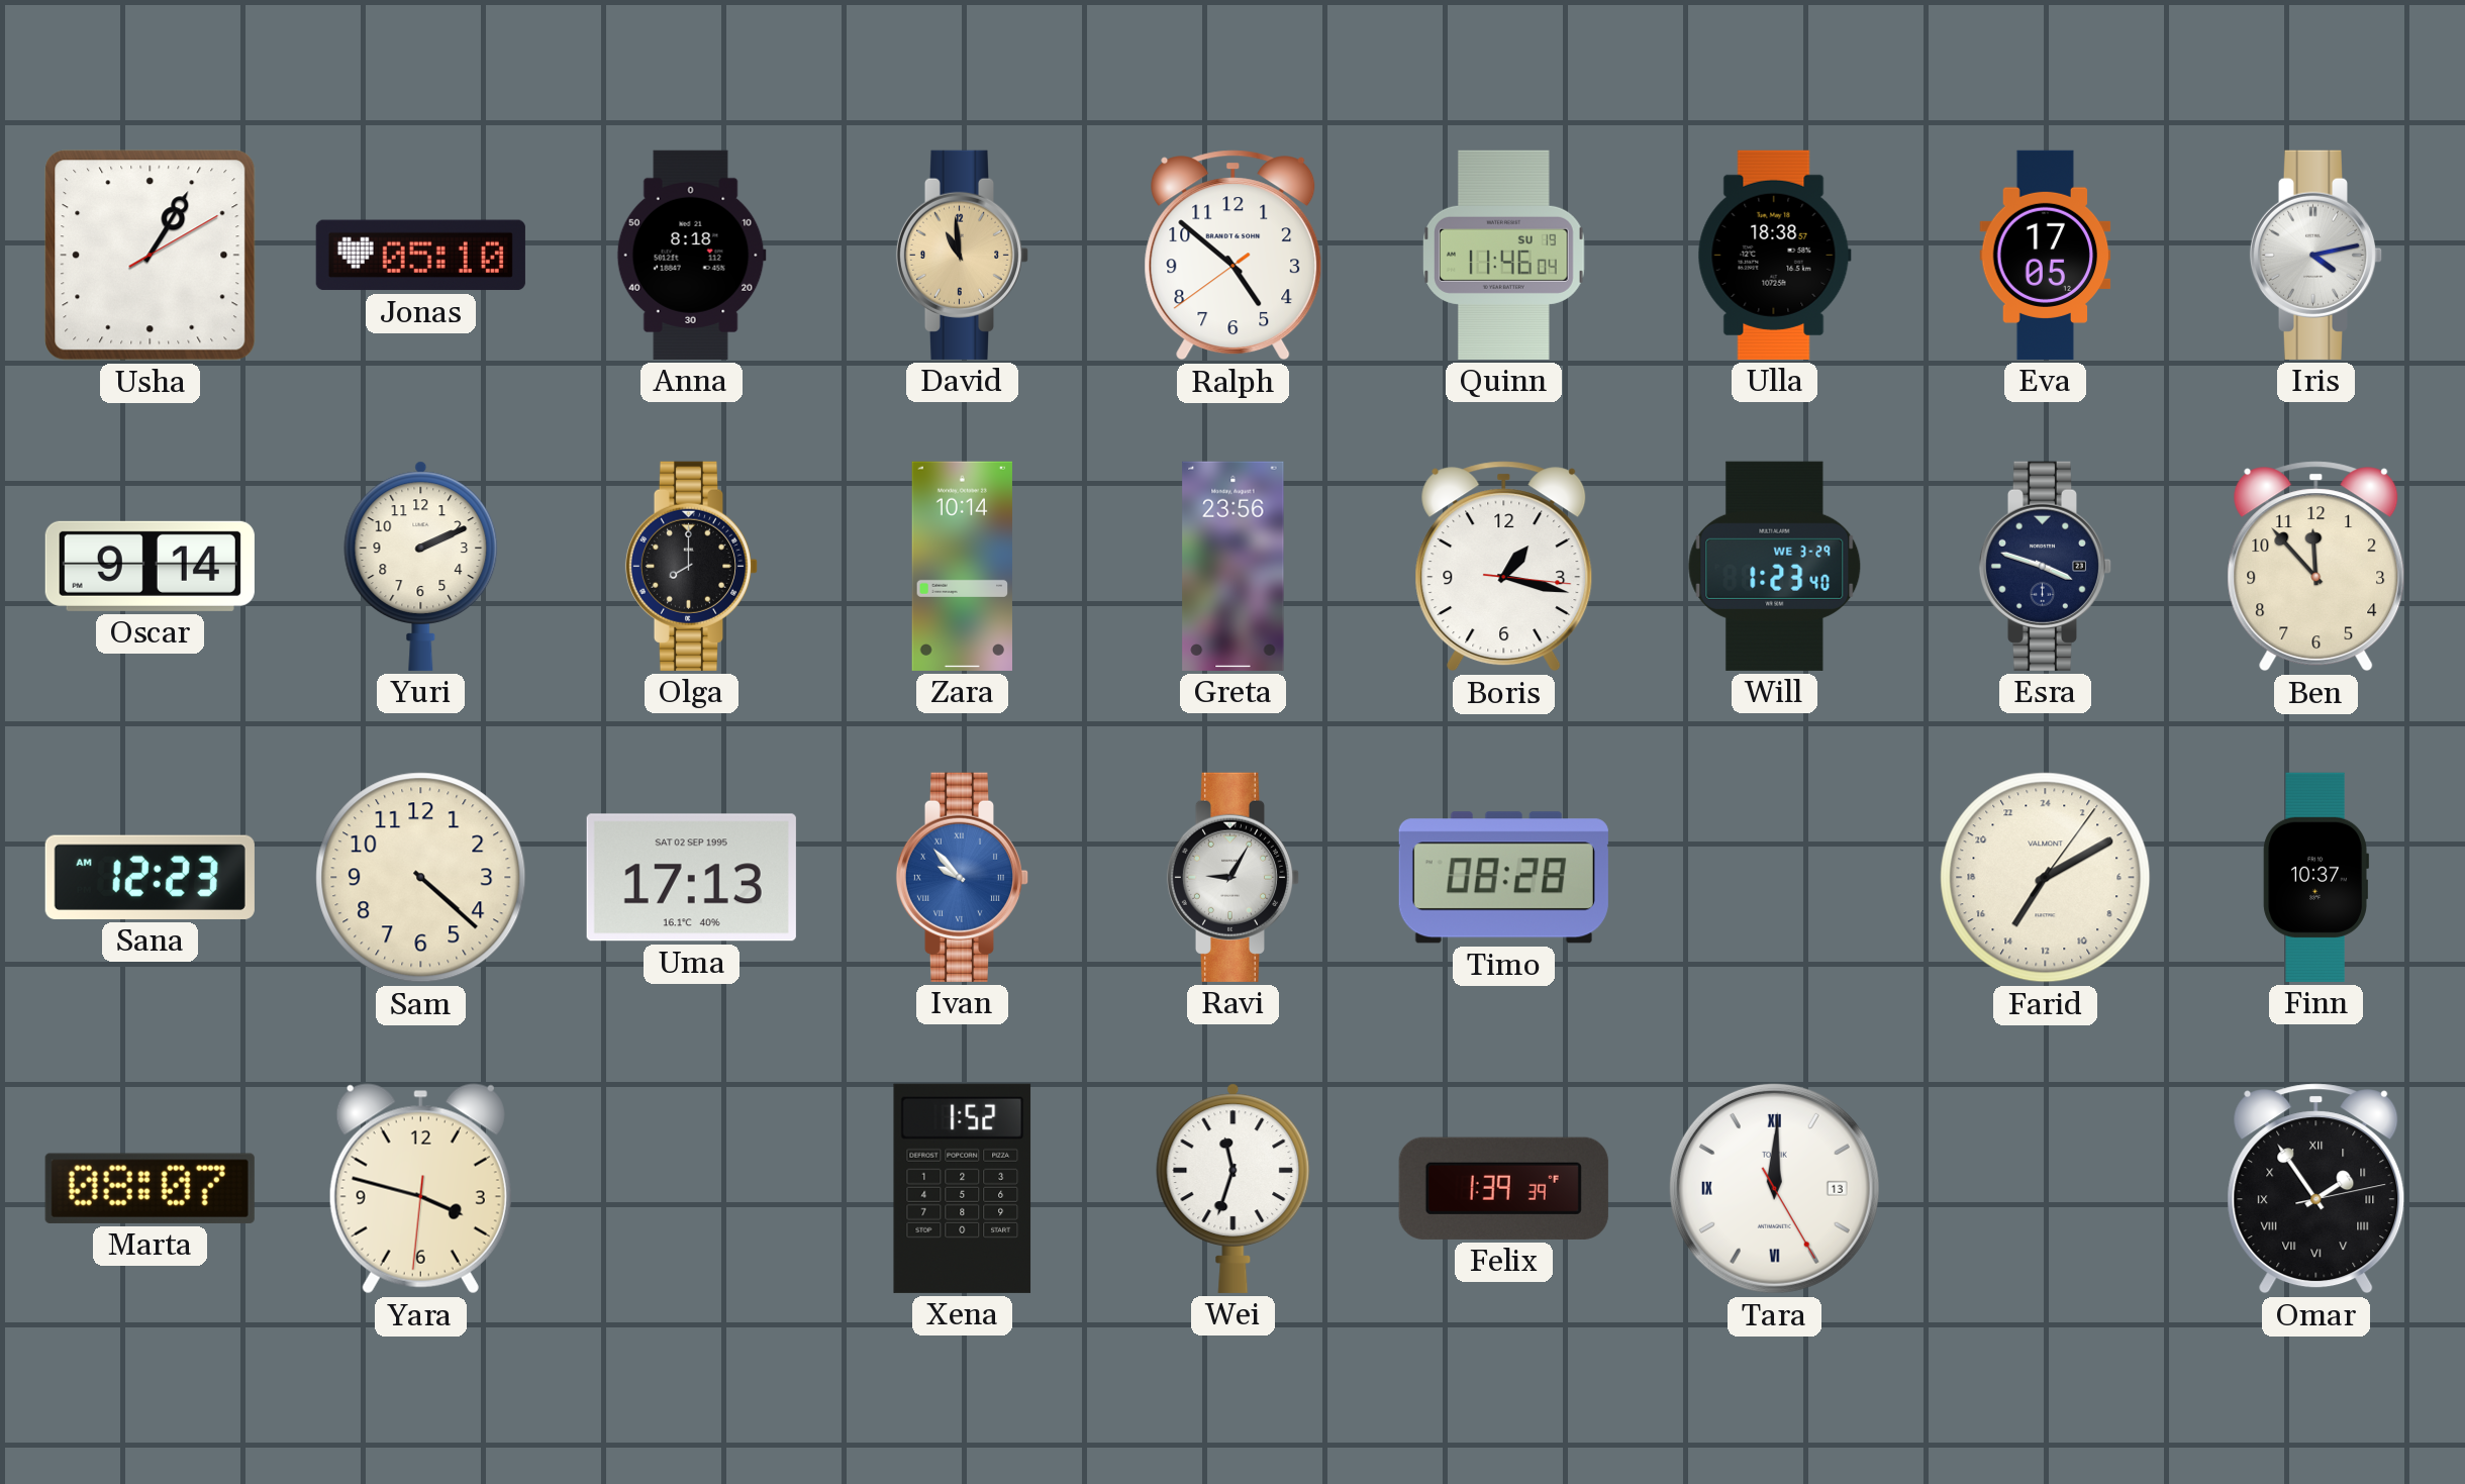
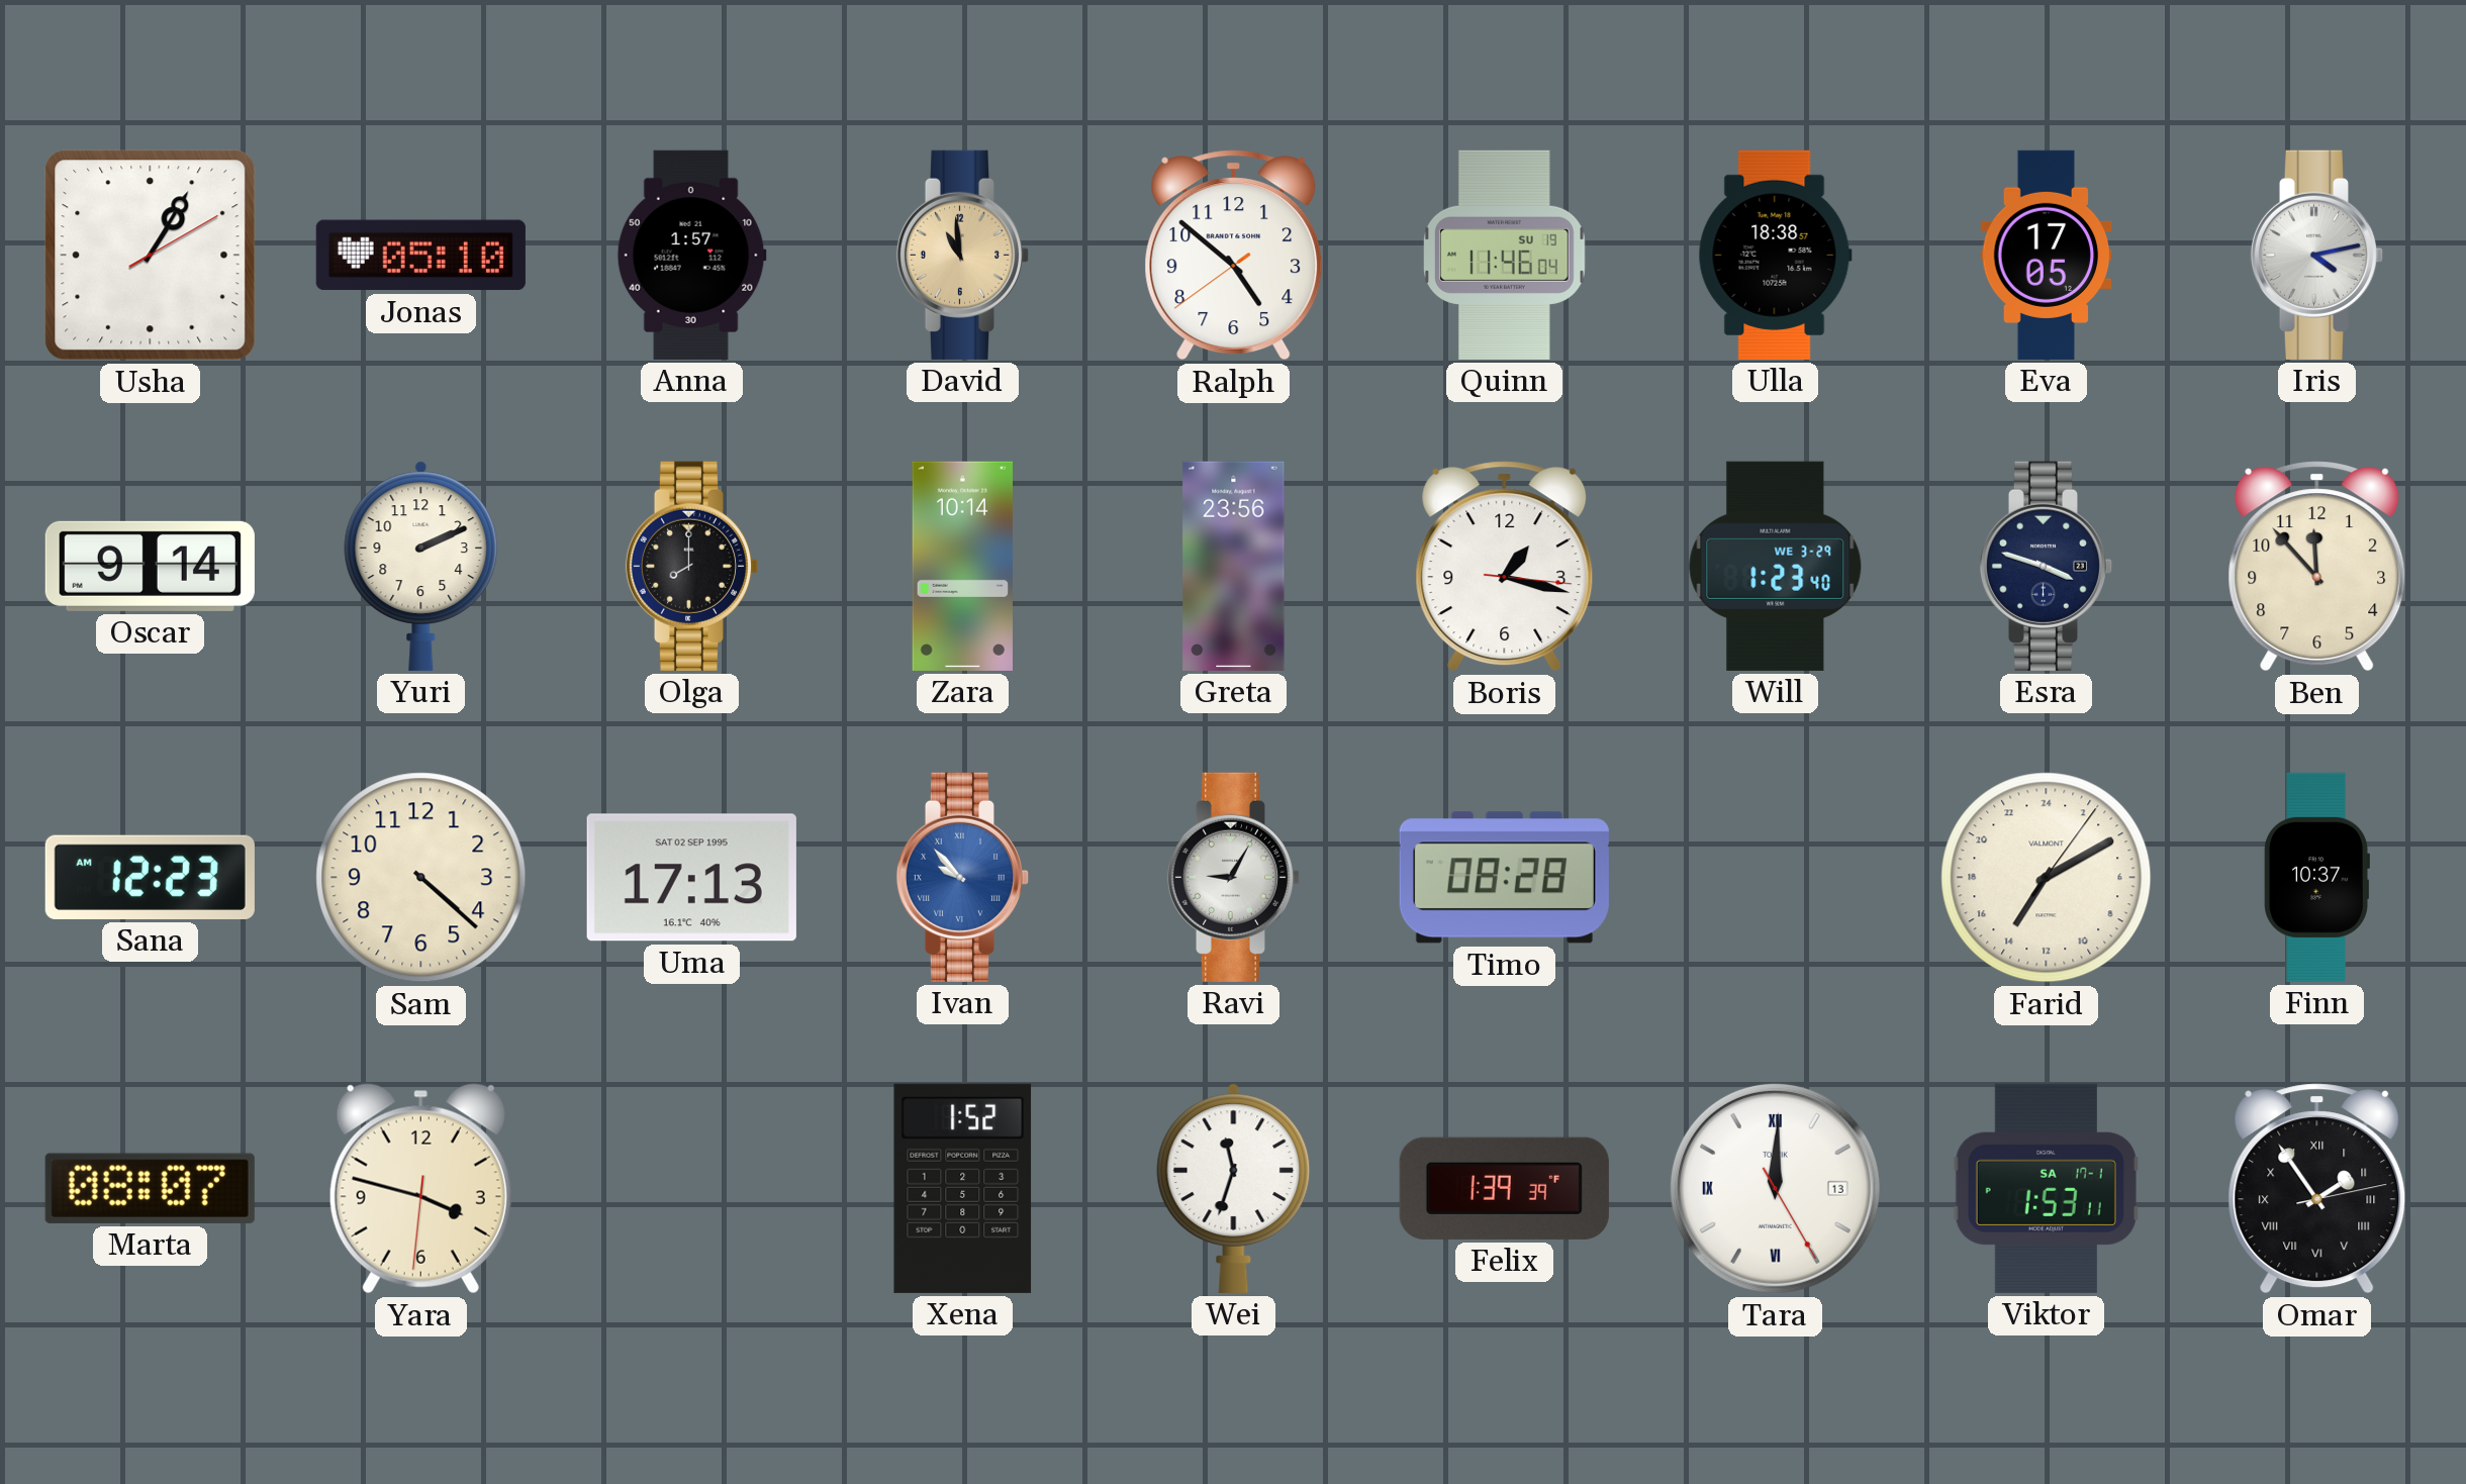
Anna: 8:18 -> 1:57 (691, 255)
Viktor: none -> 1:53 (2046, 1188)
